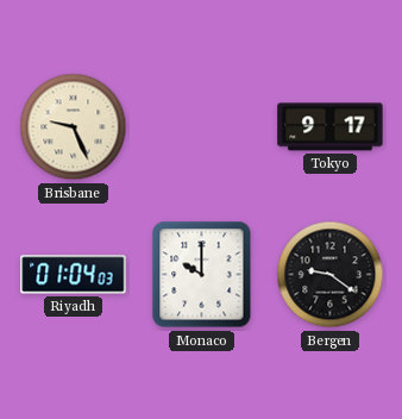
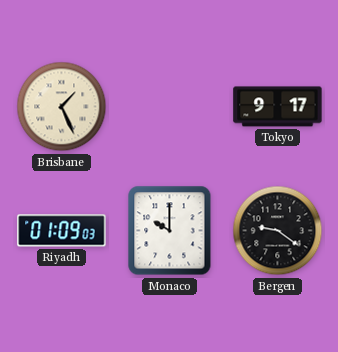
Brisbane: 9:26 -> 1:26 (62, 107)
Riyadh: 01:04 -> 01:09 (62, 231)
